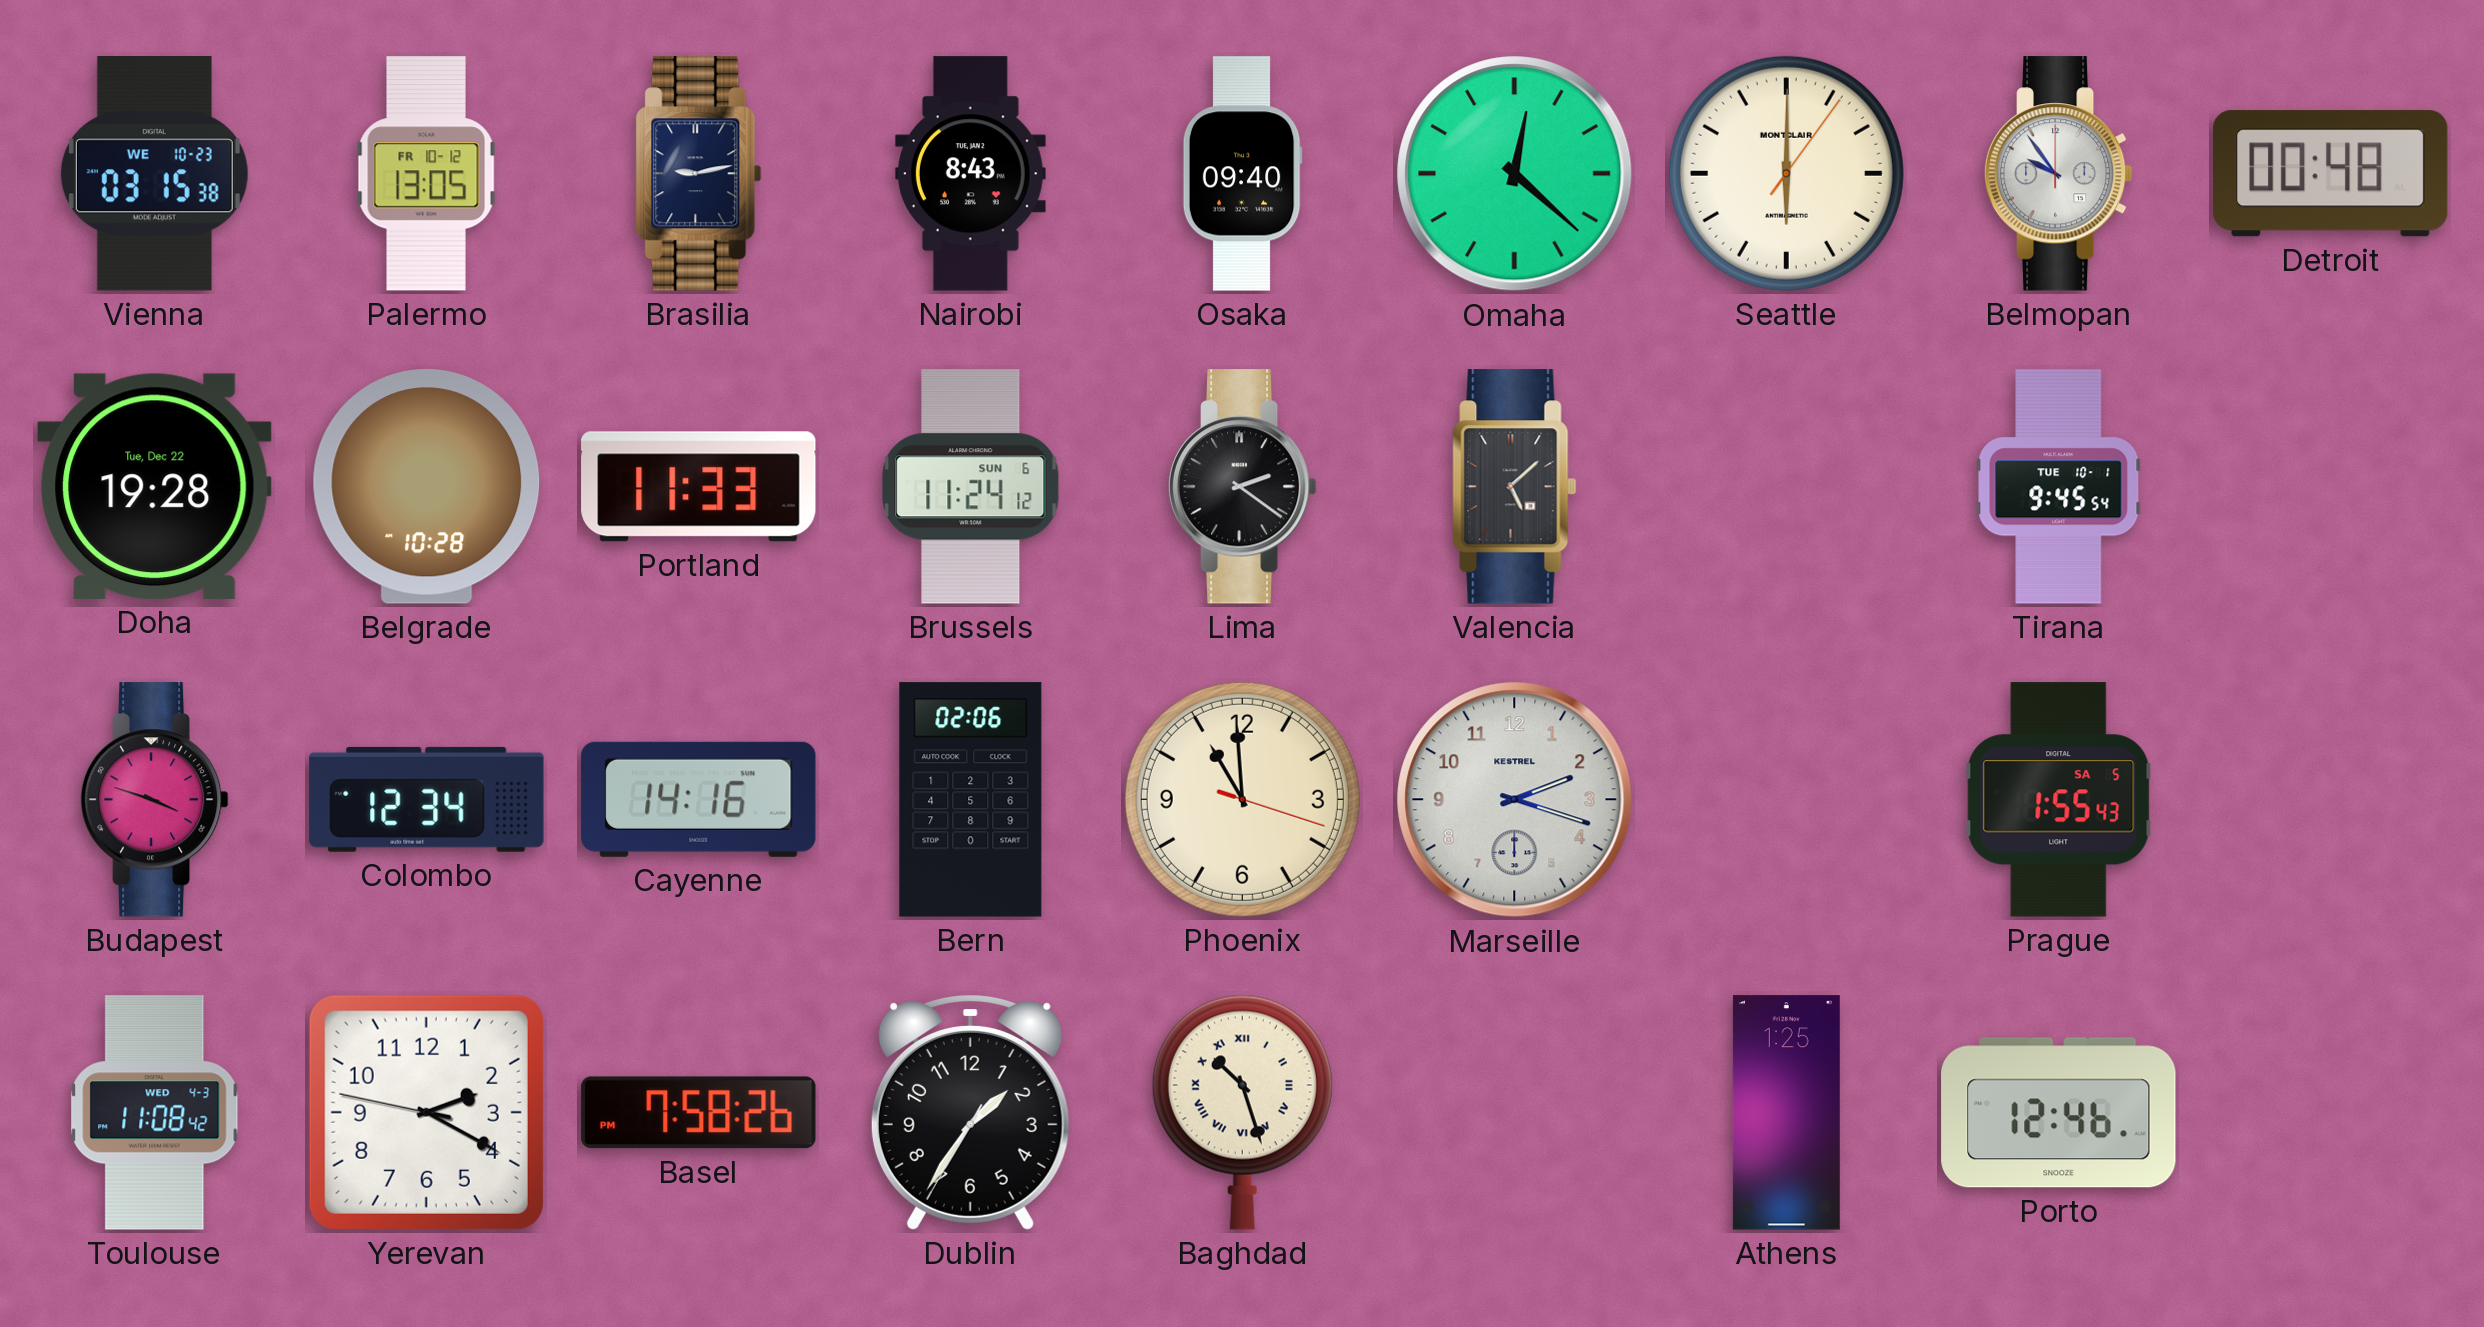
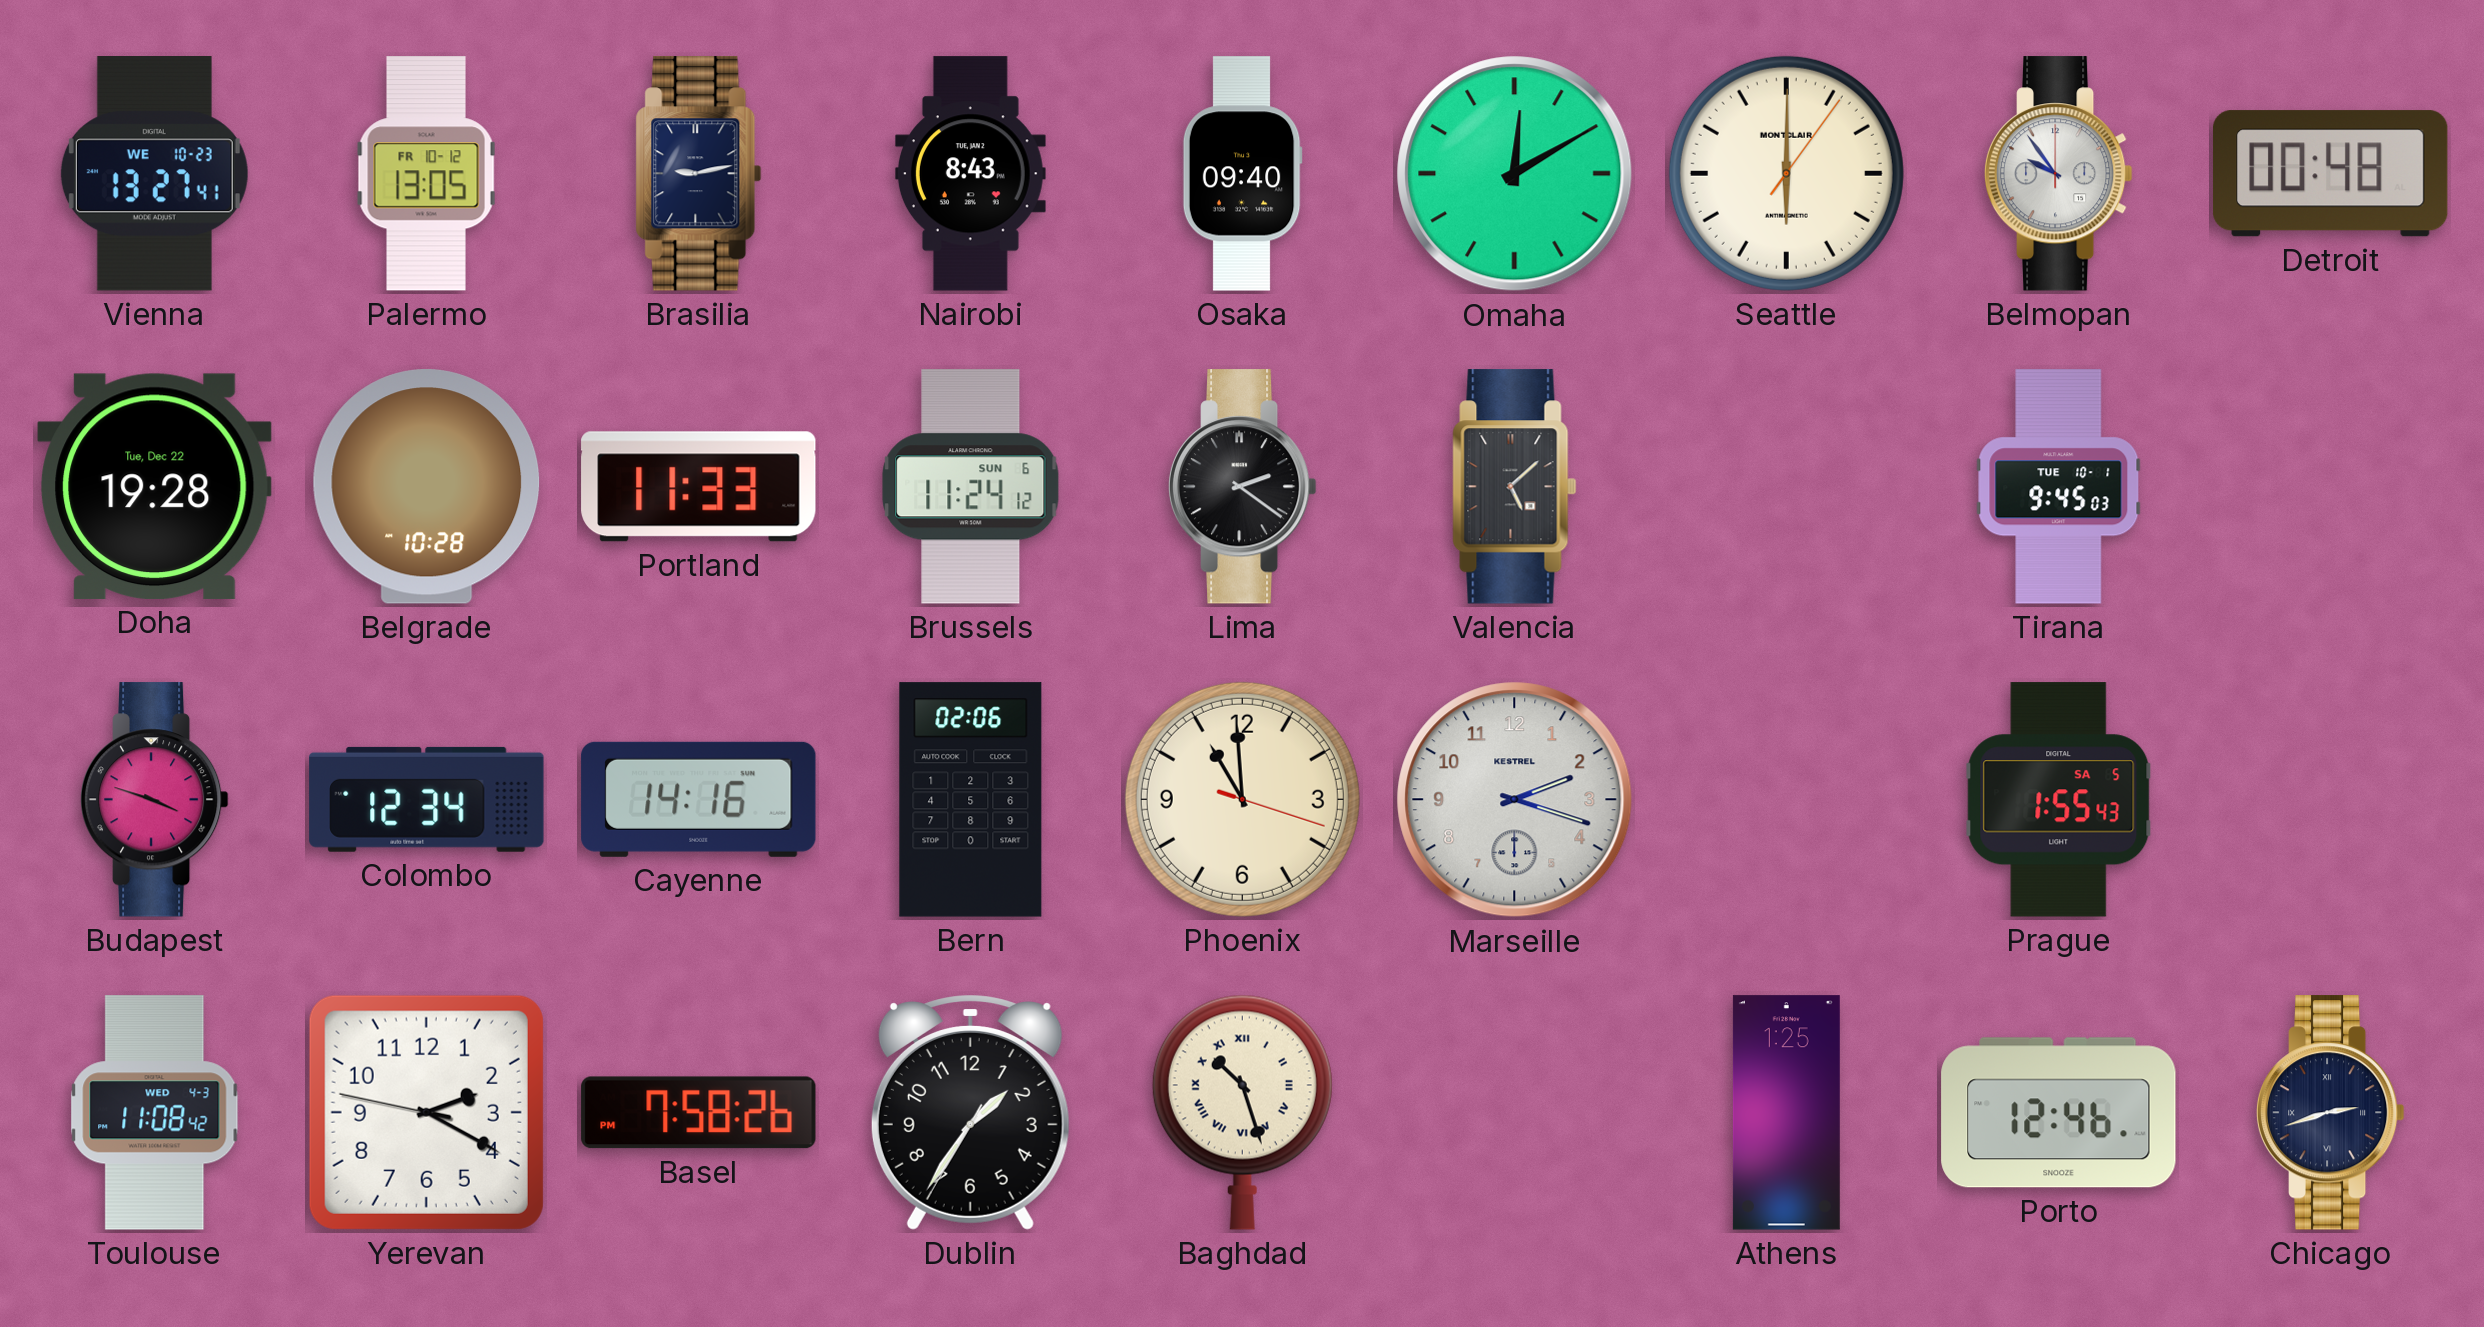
Vienna: 03:15 -> 13:27 (154, 174)
Omaha: 12:22 -> 12:10 (1515, 174)
Tirana: 9:45:54 -> 9:45:03 (2059, 487)
Chicago: none -> 2:42 (2330, 1113)
